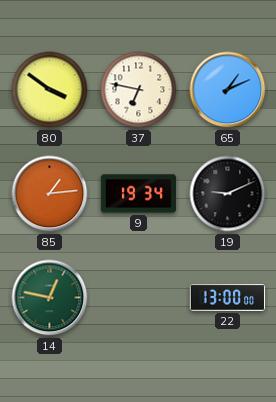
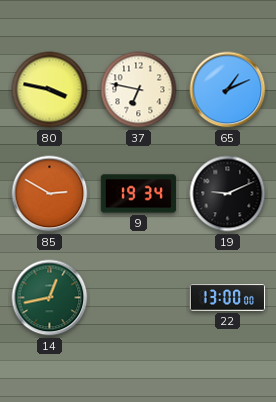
80: 3:51 -> 3:47 (50, 90)
85: 1:14 -> 2:50 (50, 194)
14: 12:47 -> 12:43 (50, 298)
